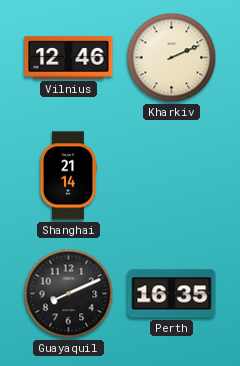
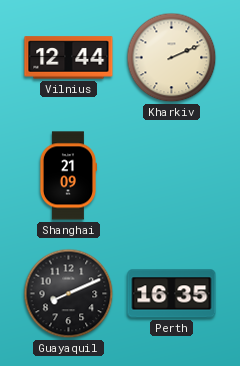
Vilnius: 12:46 -> 12:44 (69, 58)
Shanghai: 21:14 -> 21:09 (67, 176)
